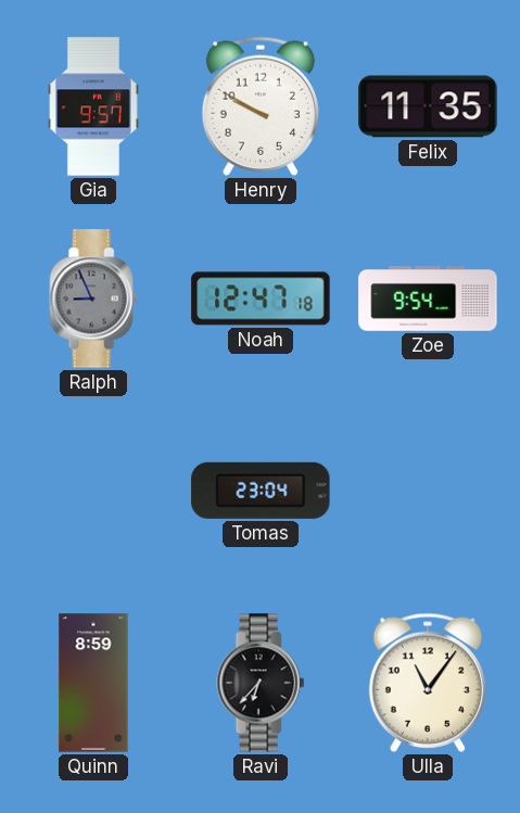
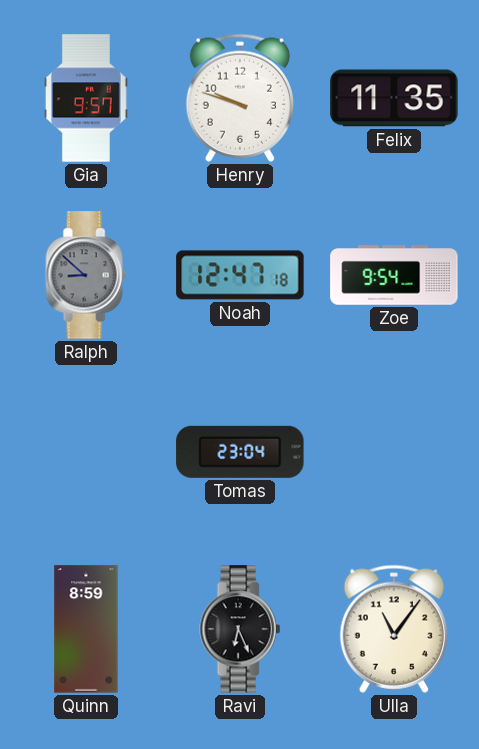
Henry: 9:50 -> 9:48 (240, 98)
Ralph: 8:56 -> 8:52 (86, 275)
Ravi: 6:37 -> 6:26 (240, 629)
